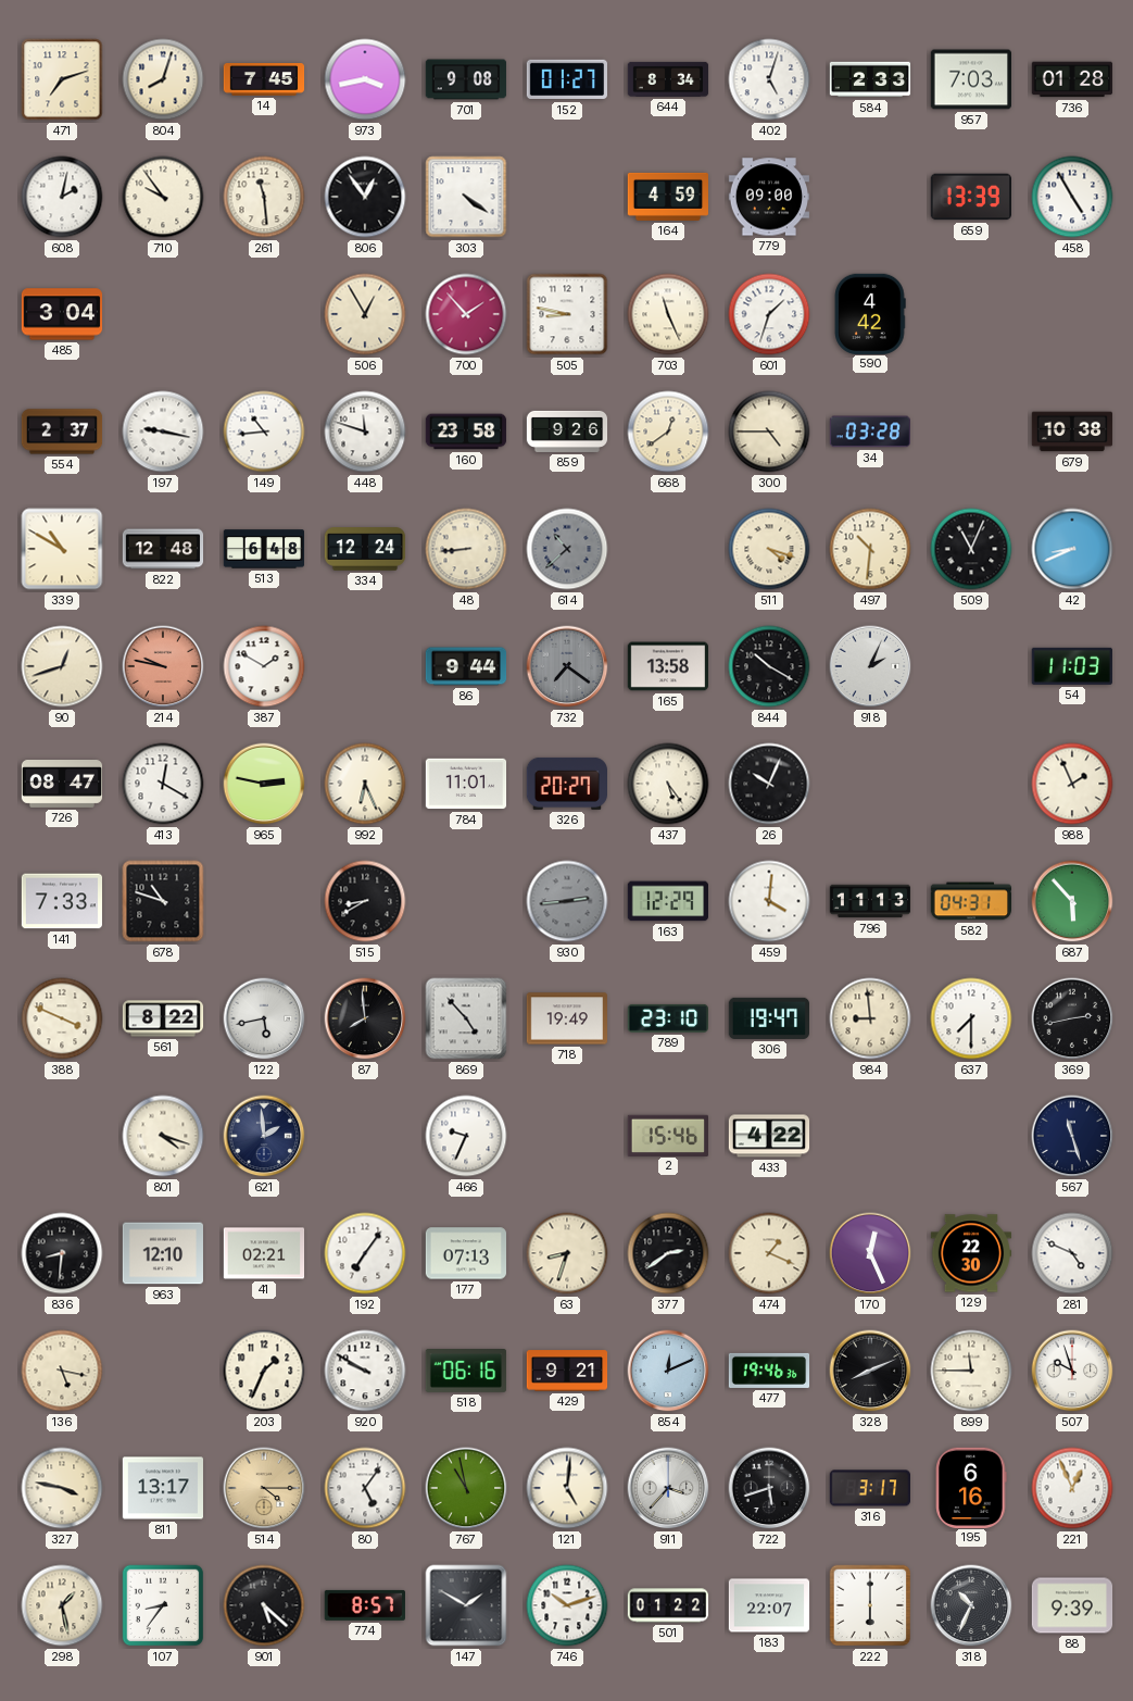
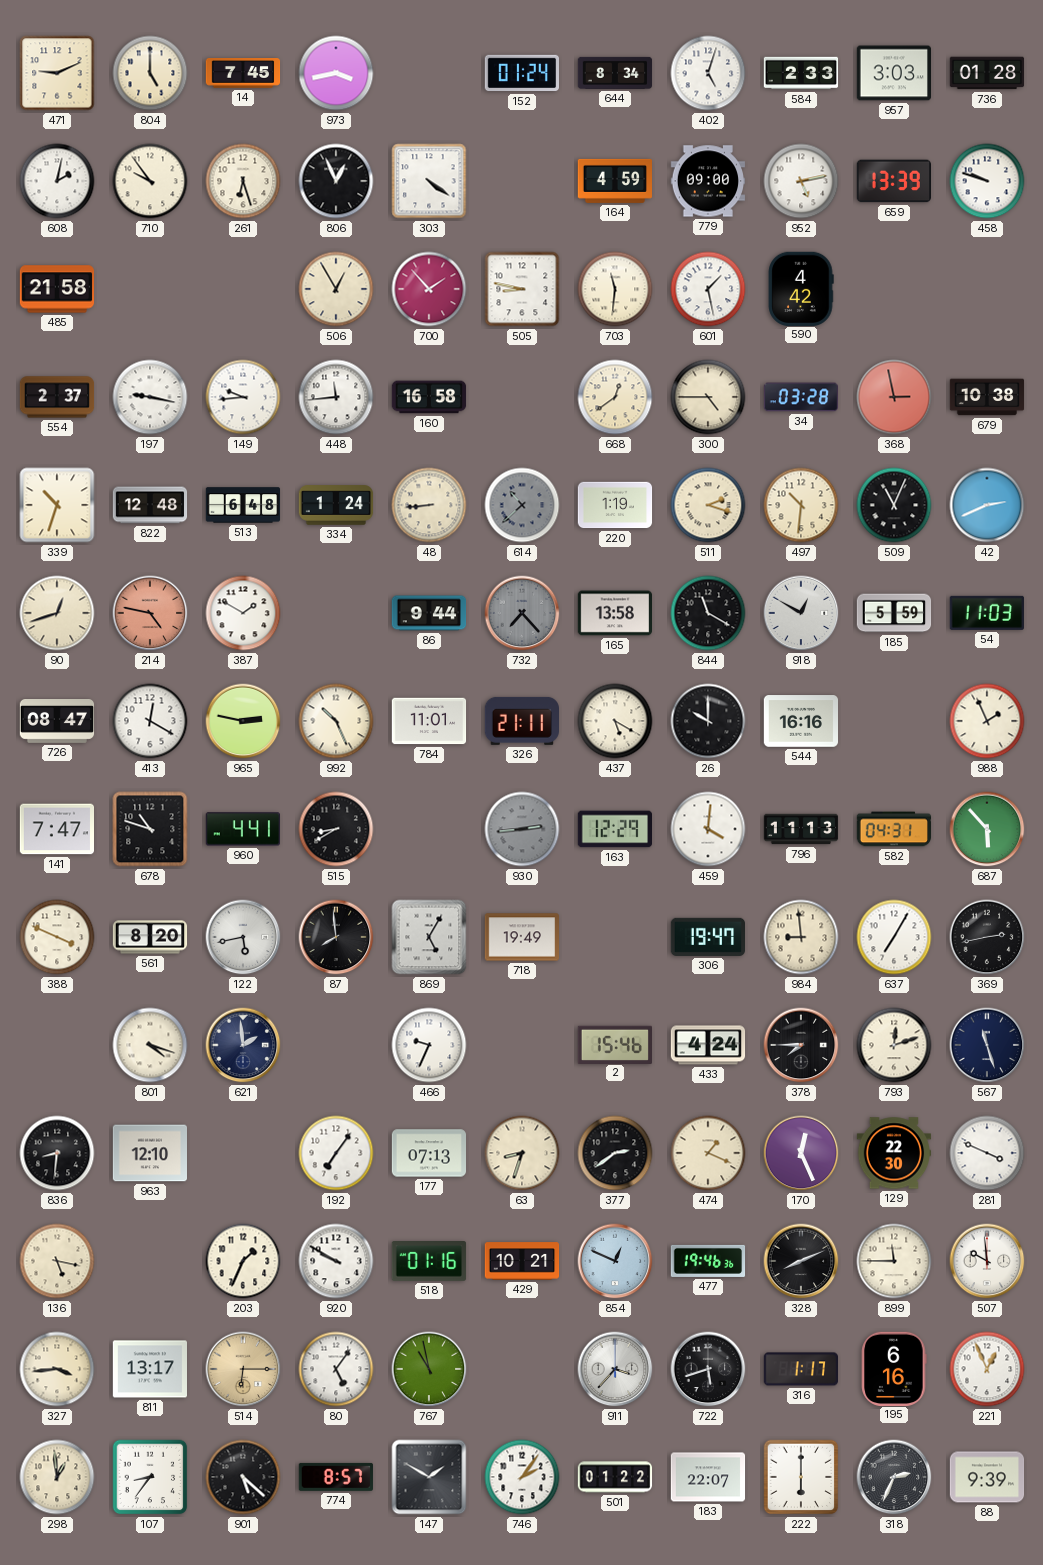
471: 7:12 -> 9:11 (57, 73)
804: 8:03 -> 5:00 (150, 73)
701: 9:08 -> none (466, 79)
152: 01:27 -> 01:24 (522, 73)
957: 7:03 -> 3:03 (893, 73)
261: 11:29 -> 6:27 (243, 181)
806: 12:54 -> 12:56 (336, 181)
952: none -> 5:13 (801, 181)
458: 4:55 -> 9:48 (987, 181)
485: 3:04 -> 21:58 (57, 289)
703: 11:26 -> 11:31 (615, 289)
601: 1:33 -> 1:28 (708, 289)
149: 10:44 -> 9:44 (243, 397)
448: 11:48 -> 11:44 (336, 397)
160: 23:58 -> 16:58 (429, 397)
859: 9:26 -> none (567, 431)
368: none -> 2:58 (894, 397)
339: 10:50 -> 10:33 (57, 505)
334: 12:24 -> 1:24 (336, 505)
220: none -> 1:19 (615, 505)
511: 4:18 -> 2:18 (708, 505)
42: 8:41 -> 2:41 (987, 505)
214: 9:47 -> 4:47 (150, 613)
732: 7:21 -> 7:23 (522, 613)
844: 10:20 -> 11:20 (708, 613)
918: 2:04 -> 12:50 (801, 613)
185: none -> 5:59 (894, 613)
992: 6:26 -> 10:26 (336, 721)
326: 20:27 -> 21:11 (521, 721)
437: 5:24 -> 5:20 (615, 721)
26: 10:04 -> 10:00 (708, 721)
544: none -> 16:16 (801, 721)
141: 7:33 -> 7:47 (56, 829)
960: none -> 4:41 (242, 829)
561: 8:22 -> 8:20 (150, 937)
869: 4:53 -> 5:05 (429, 937)
789: 23:10 -> none (667, 1018)
637: 7:30 -> 7:05 (894, 937)
433: 4:22 -> 4:24 (708, 1045)
378: none -> 7:45 (801, 1045)
793: none -> 12:12 (894, 1045)
41: 02:21 -> none (264, 1253)
281: 4:49 -> 3:49 (987, 1153)
518: 06:16 -> 01:16 (429, 1262)
429: 9:21 -> 10:21 (522, 1261)
854: 12:11 -> 12:49 (615, 1261)
507: 9:57 -> 9:59 (987, 1261)
327: 3:47 -> 3:44 (57, 1369)
514: 4:15 -> 6:15 (243, 1369)
121: 5:01 -> none (567, 1488)
316: 3:17 -> 1:17 (800, 1369)
298: 1:28 -> 12:59 (57, 1477)
746: 10:12 -> 2:06 (522, 1477)
318: 10:34 -> 2:34 (894, 1477)
